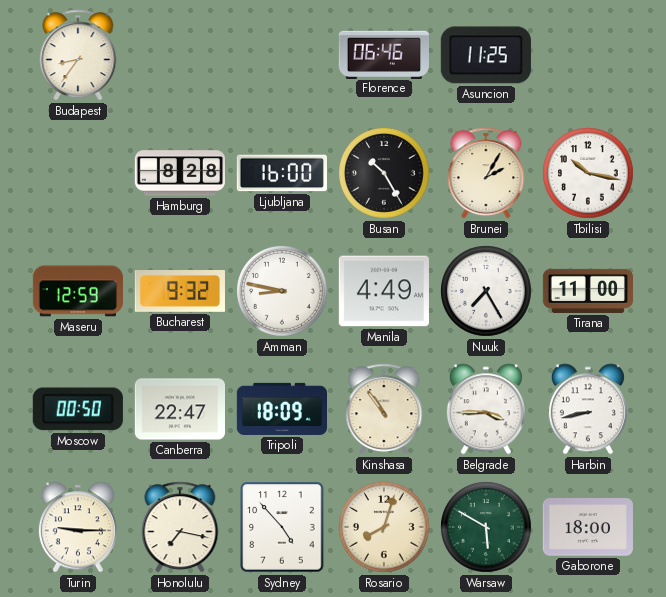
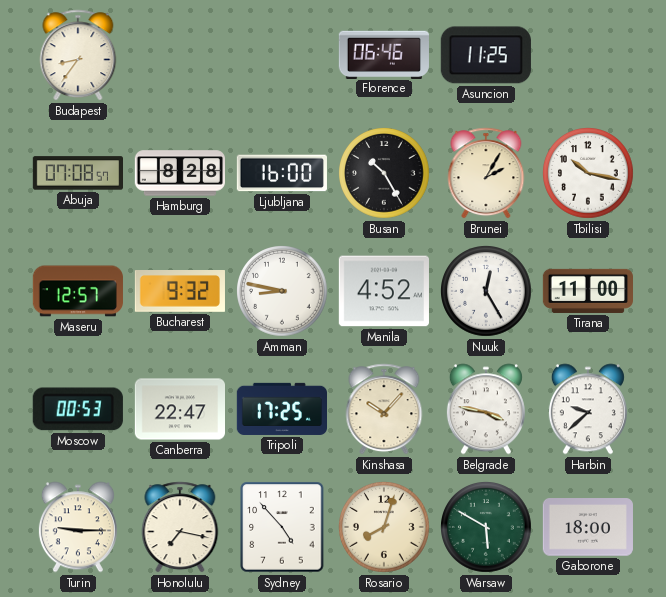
Abuja: none -> 07:08 (77, 173)
Maseru: 12:59 -> 12:57 (78, 291)
Manila: 4:49 -> 4:52 (384, 291)
Nuuk: 7:25 -> 12:25 (487, 292)
Moscow: 00:50 -> 00:53 (78, 409)
Tripoli: 18:09 -> 17:25 (281, 409)
Kinshasa: 10:54 -> 10:07 (384, 409)
Belgrade: 3:45 -> 3:47 (486, 409)
Harbin: 8:43 -> 9:38 (588, 409)
